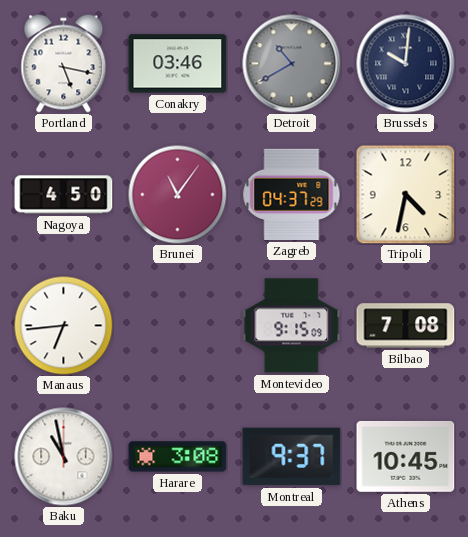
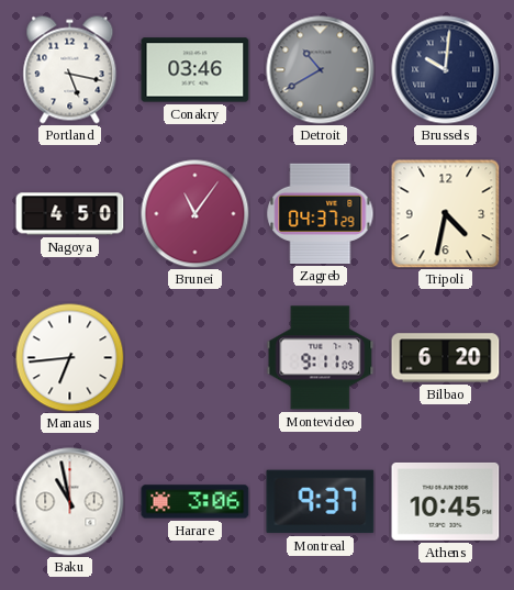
Montevideo: 9:15 -> 9:11 (321, 358)
Bilbao: 7:08 -> 6:20 (446, 358)
Harare: 3:08 -> 3:06 (195, 502)
